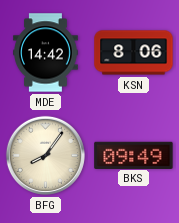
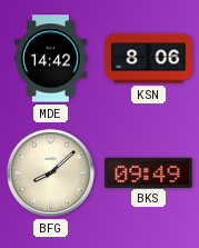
BFG: 8:06 -> 8:08 (50, 172)
